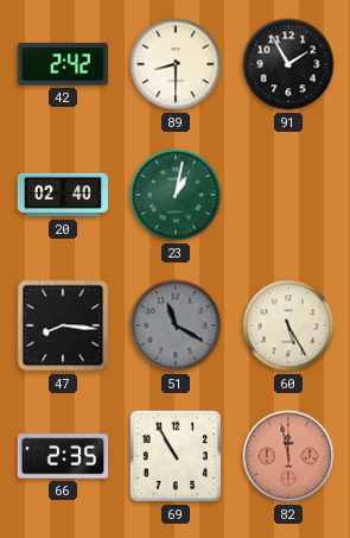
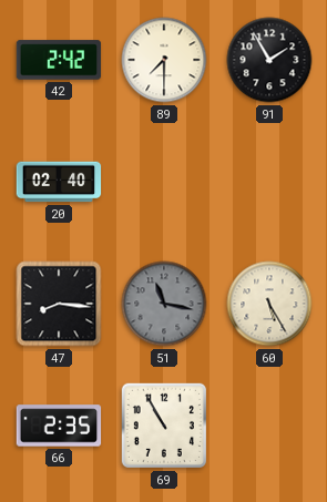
89: 8:30 -> 7:30 (164, 60)
23: 1:02 -> none (176, 195)
51: 11:20 -> 11:17 (164, 304)
82: 11:58 -> none (288, 456)
